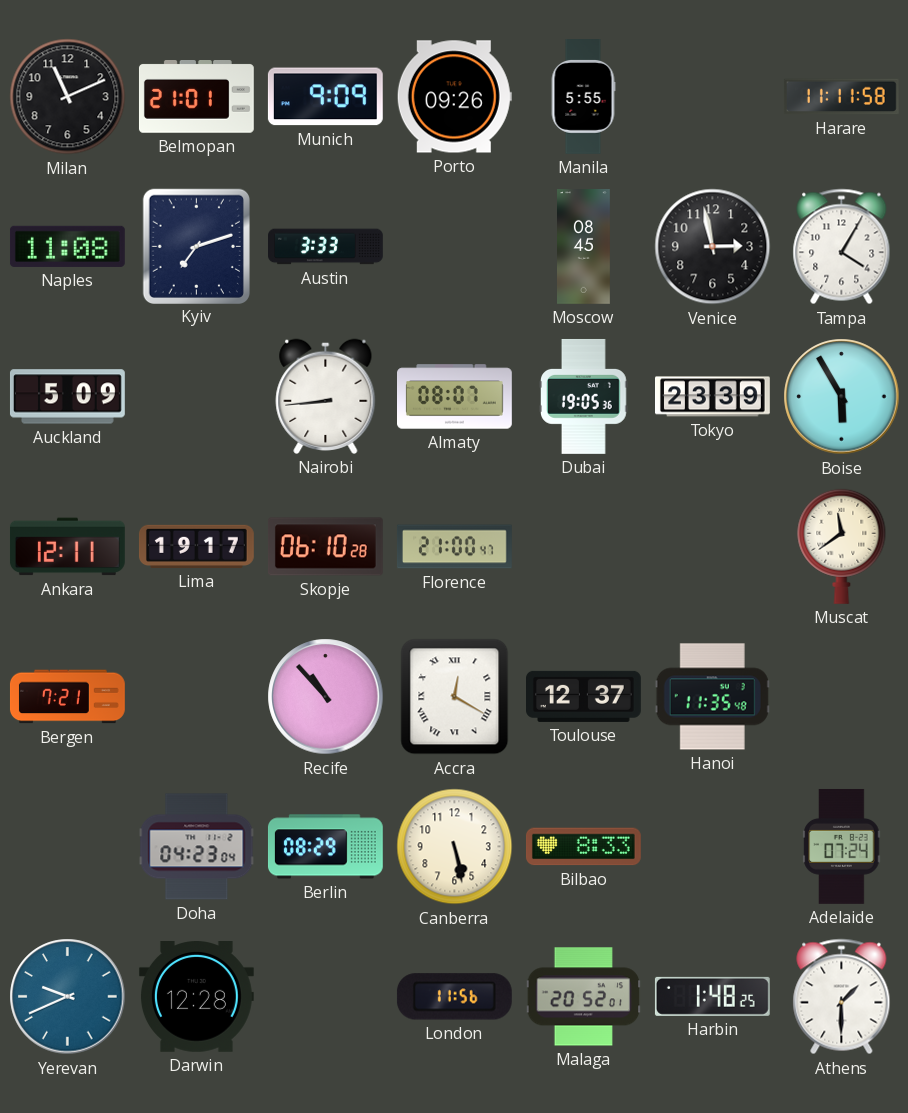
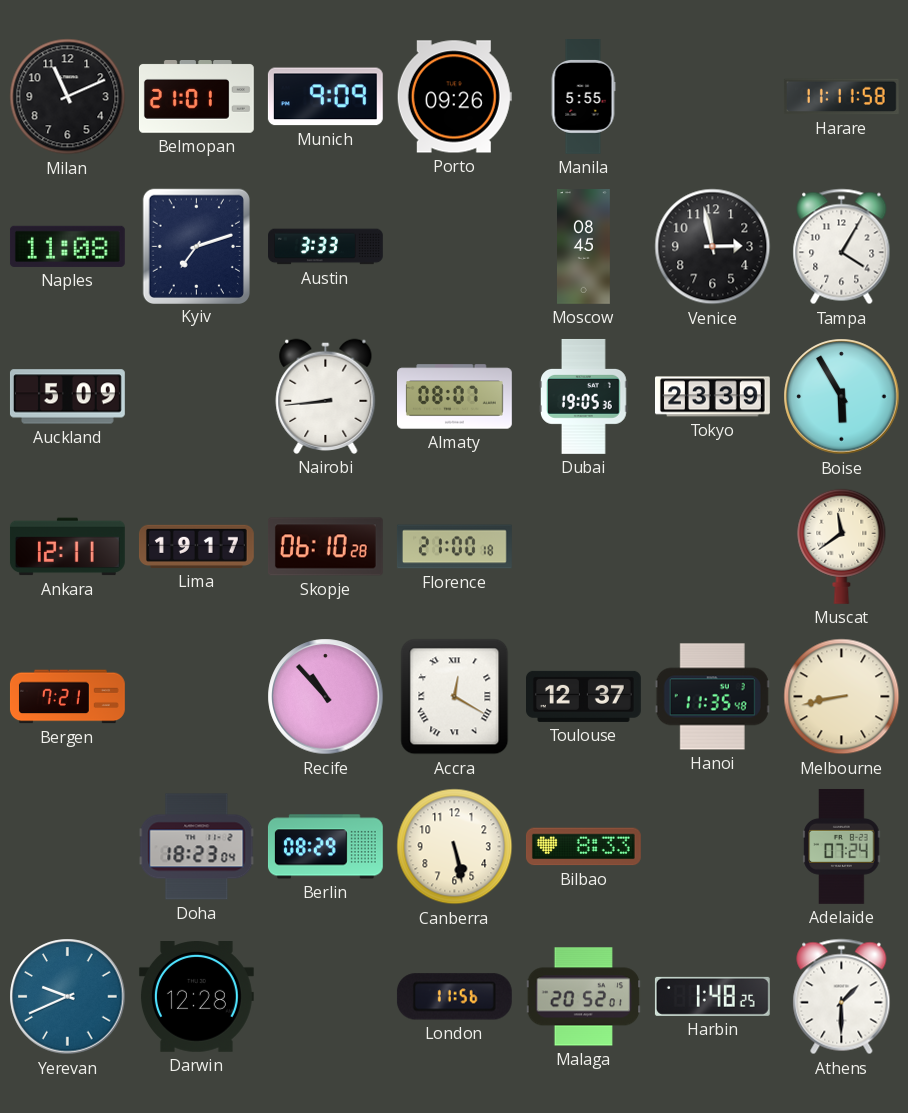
Florence: 21:00:47 -> 21:00:18 (454, 547)
Melbourne: none -> 8:43 (842, 697)
Doha: 04:23 -> 18:23 (197, 847)
